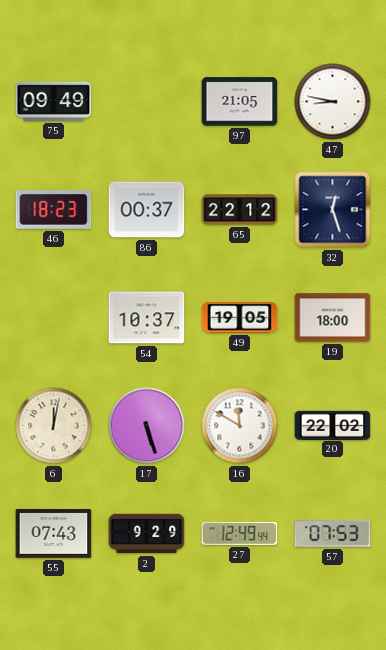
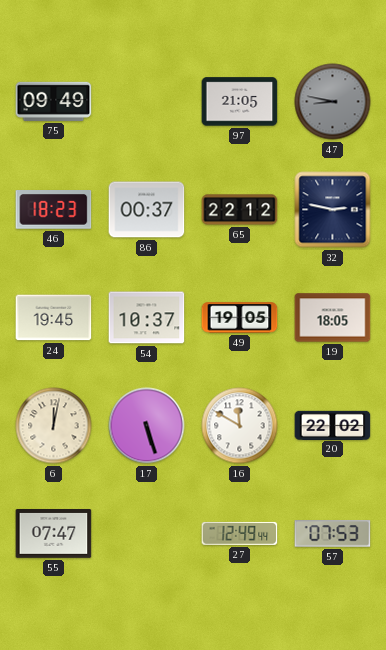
47 dial: white -> grey (333, 102)
32: 12:27 -> 2:47 (333, 210)
24: none -> 19:45 (54, 318)
19: 18:00 -> 18:05 (333, 318)
55: 07:43 -> 07:47 (54, 534)
2: 9:29 -> none (147, 534)
